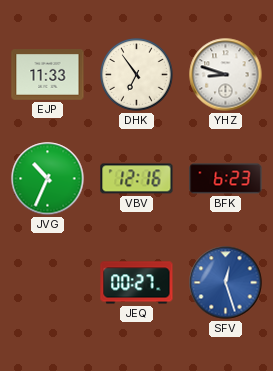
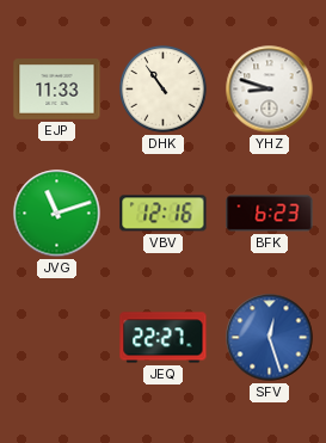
DHK: 6:54 -> 10:54 (164, 90)
JVG: 10:34 -> 11:12 (57, 214)
JEQ: 00:27 -> 22:27 (164, 338)
